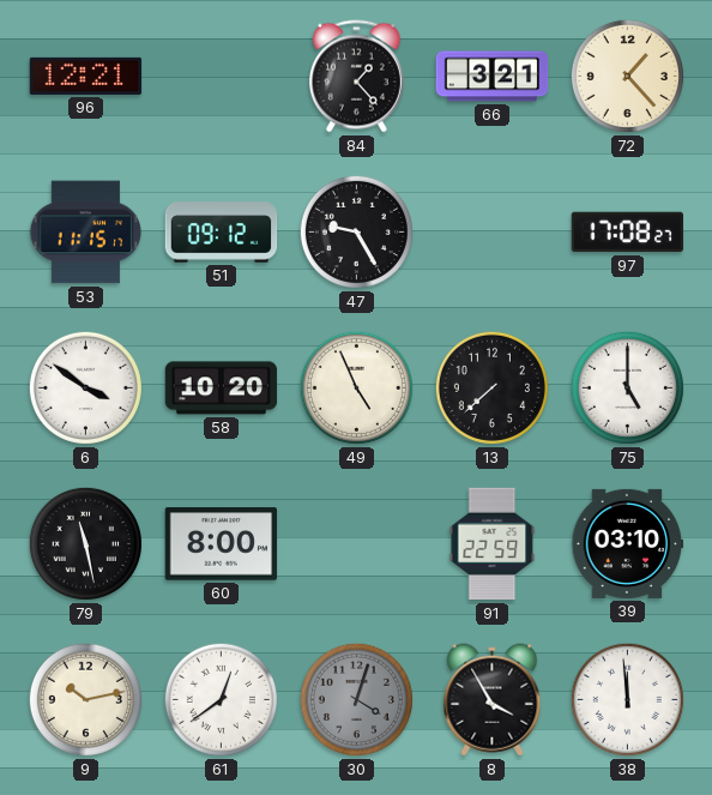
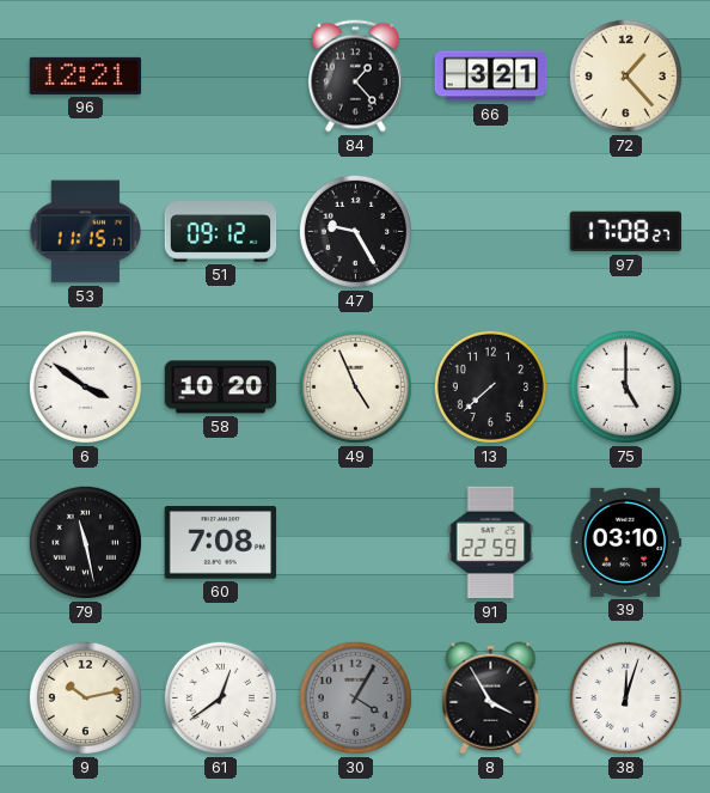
60: 8:00 -> 7:08 (221, 543)
30: 4:03 -> 4:05 (355, 697)
38: 11:59 -> 12:03 (625, 697)
